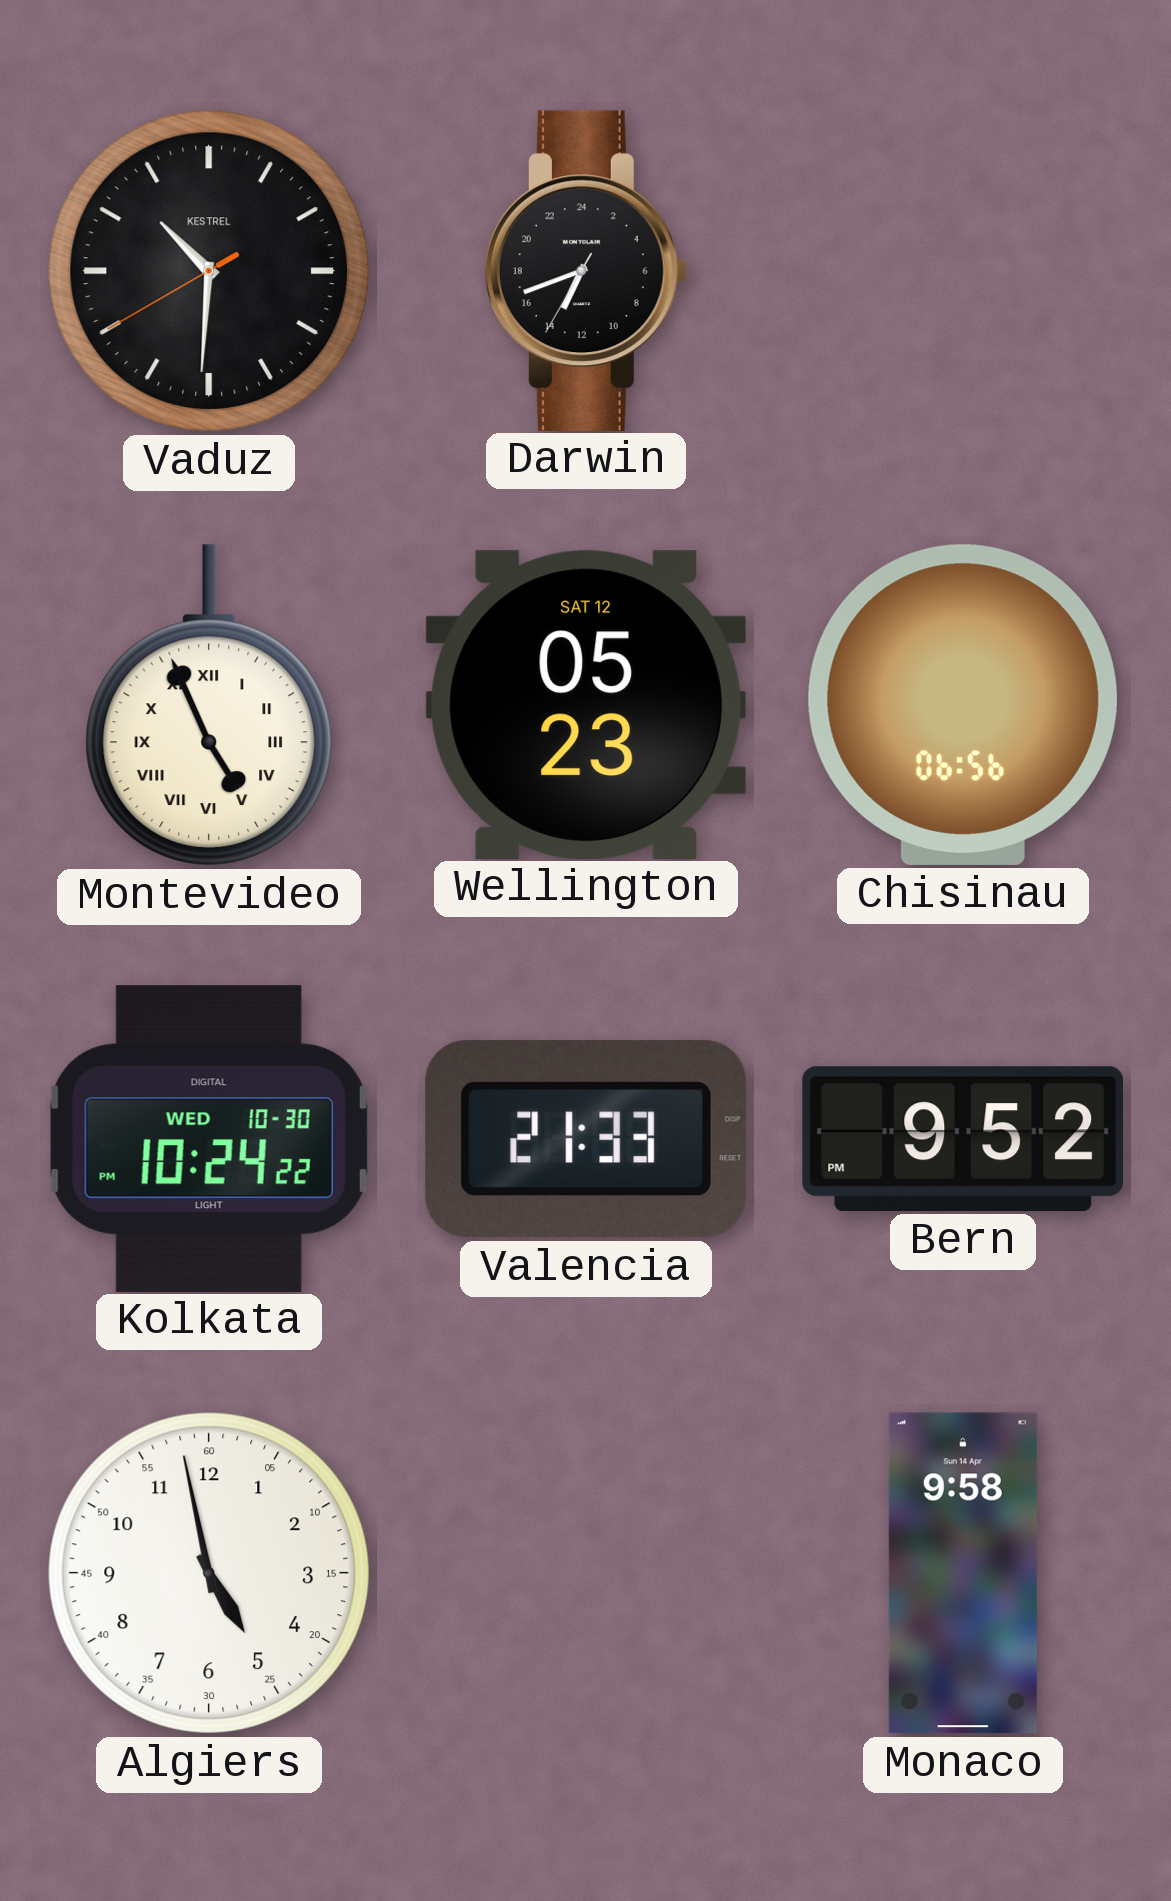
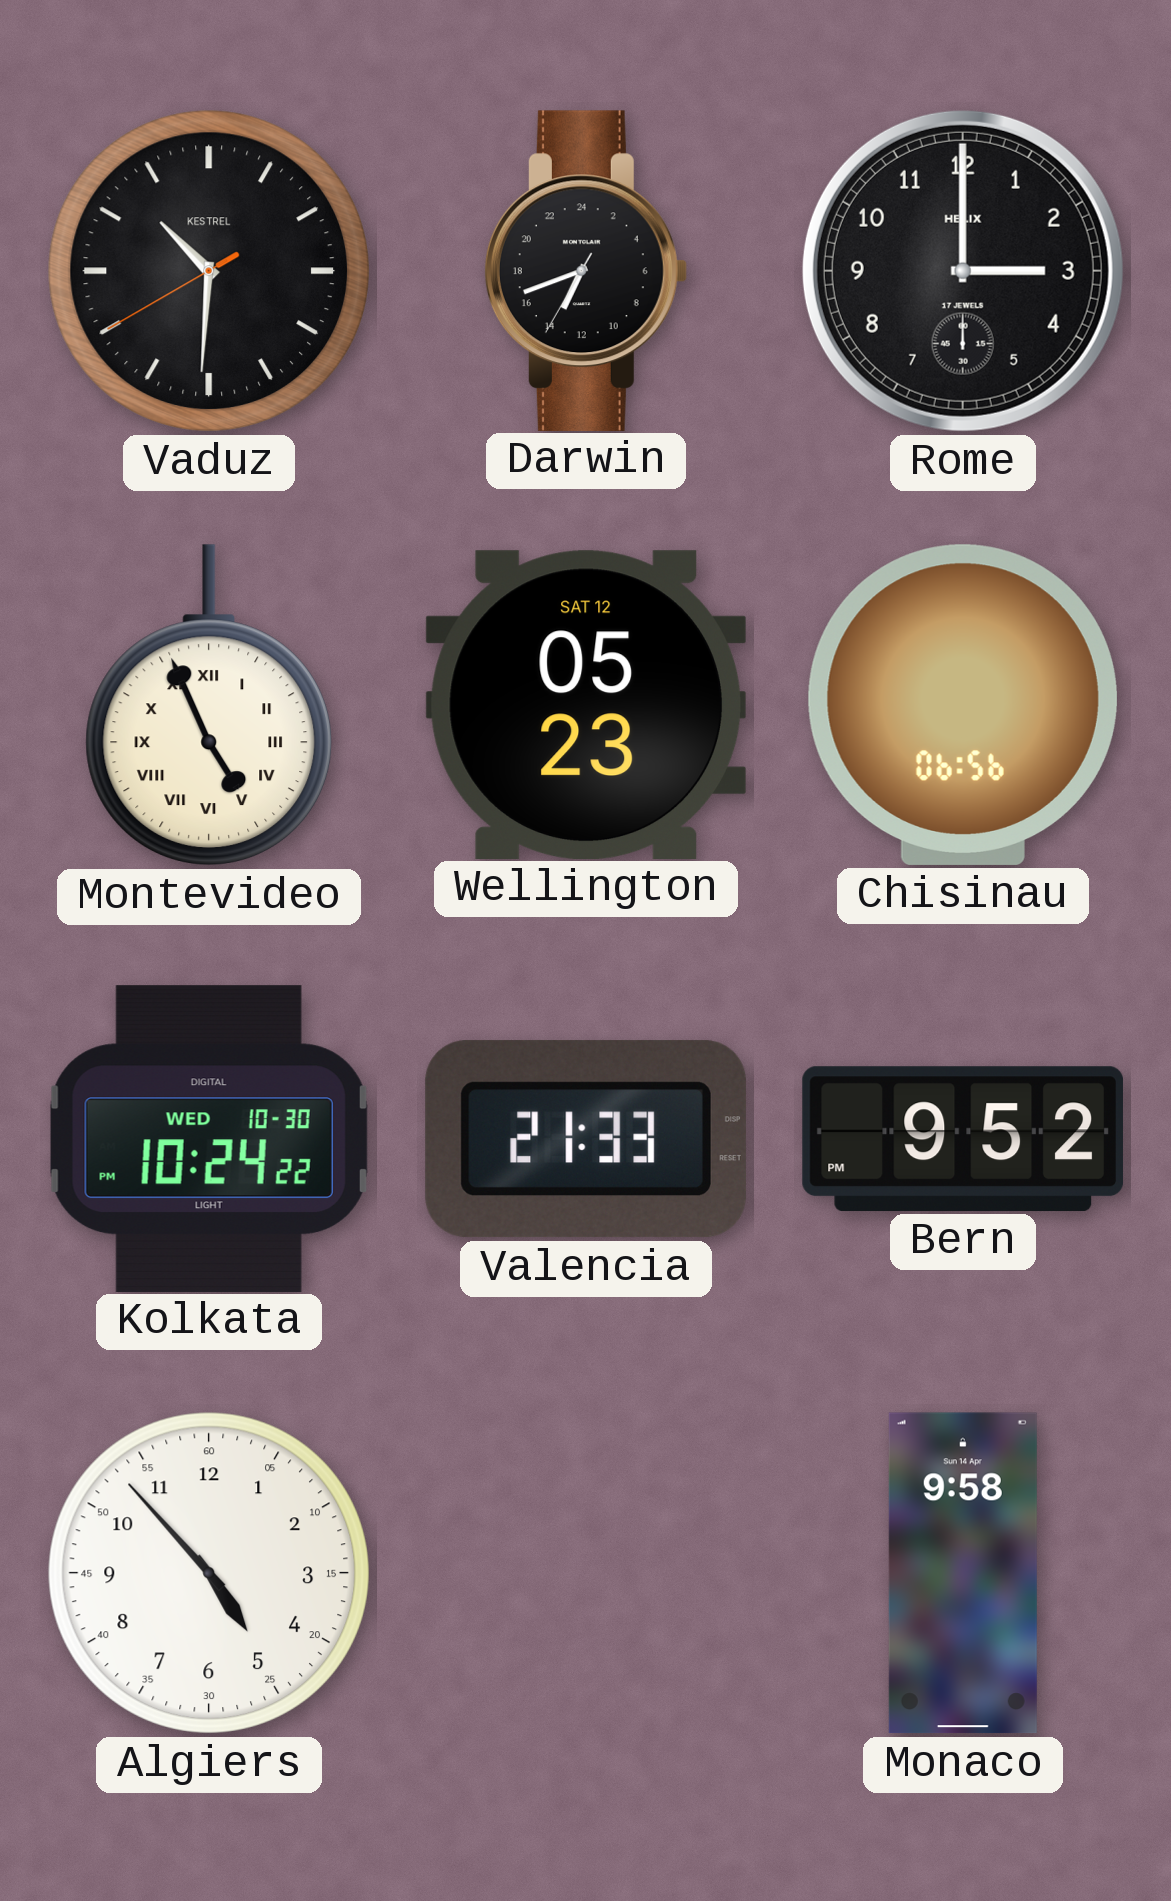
Rome: none -> 3:00 (963, 271)
Algiers: 4:58 -> 4:53 (209, 1573)
